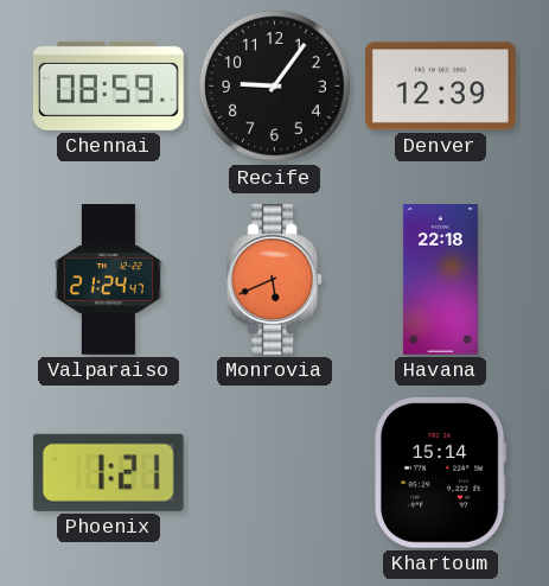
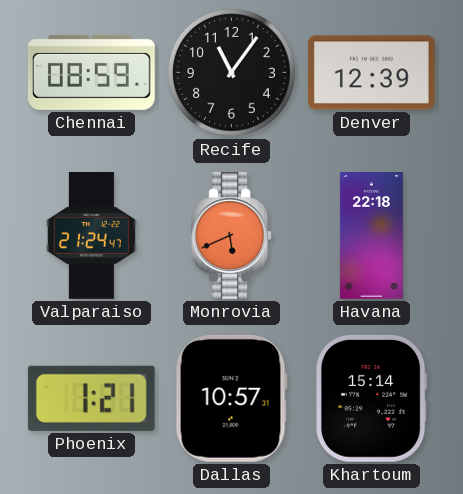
Recife: 9:06 -> 11:06 (232, 73)
Dallas: none -> 10:57 (231, 398)
